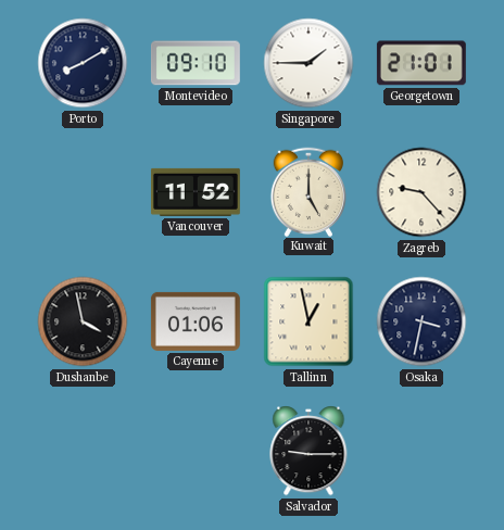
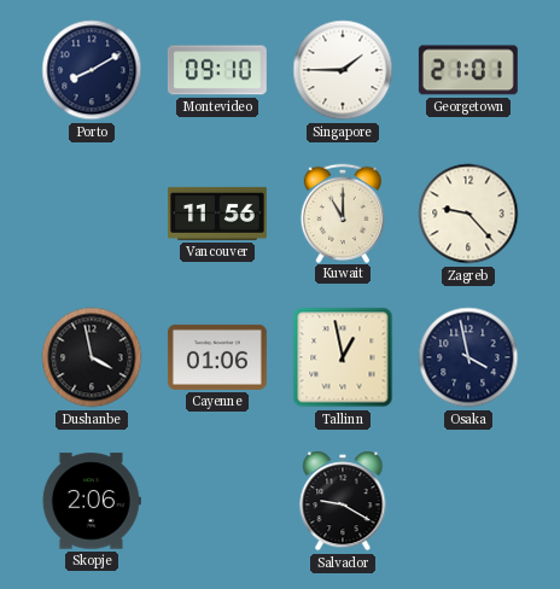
Vancouver: 11:52 -> 11:56 (217, 214)
Kuwait: 5:00 -> 11:00 (342, 212)
Osaka: 3:32 -> 3:58 (468, 357)
Skopje: none -> 2:06 (92, 501)
Salvador: 9:15 -> 9:20 (343, 501)
